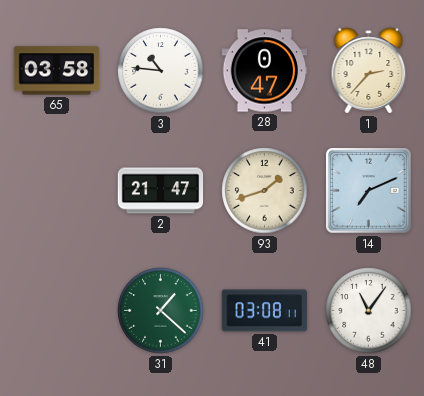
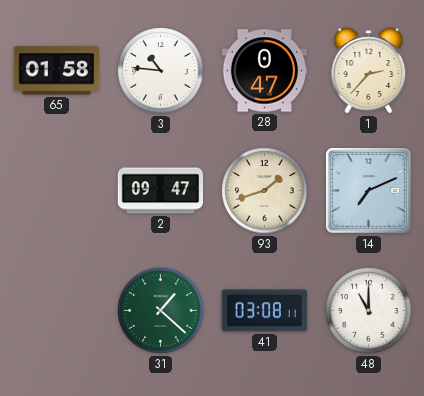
65: 03:58 -> 01:58 (57, 71)
2: 21:47 -> 09:47 (161, 191)
48: 11:06 -> 11:00 (369, 311)
